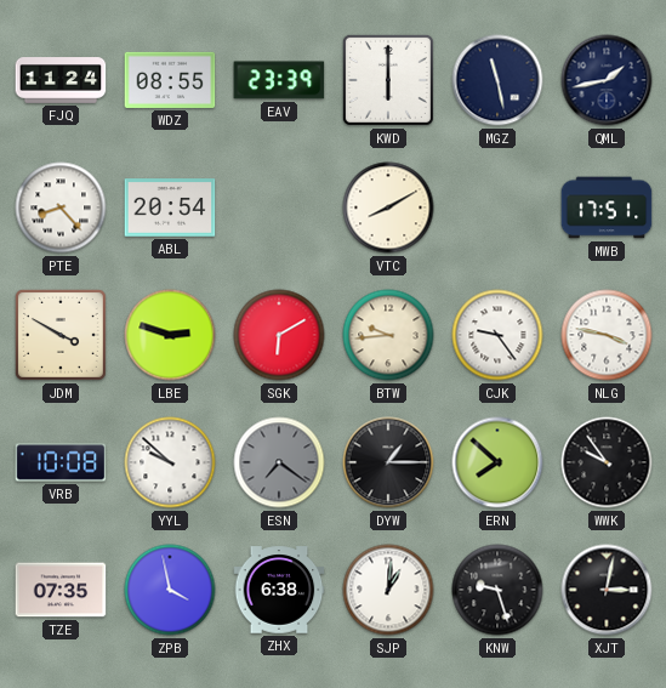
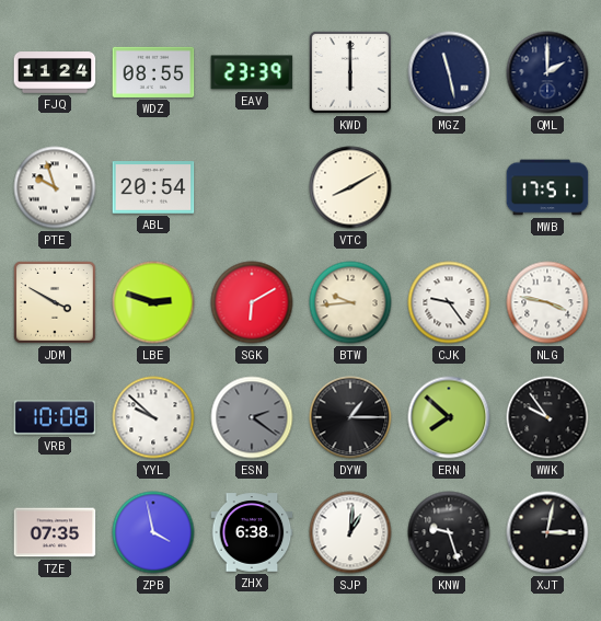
QML: 1:43 -> 2:00 (547, 72)
PTE: 8:23 -> 9:57 (55, 187)
ESN: 7:21 -> 2:21 (252, 417)
